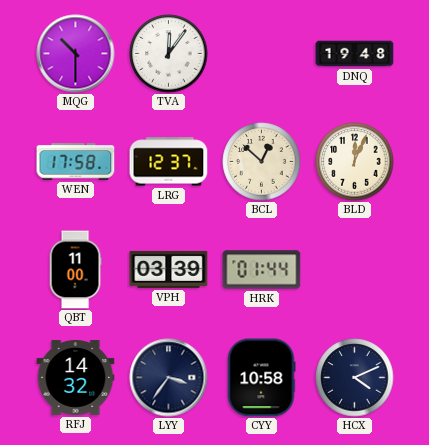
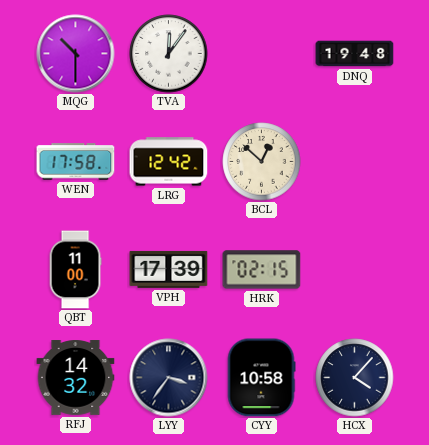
LRG: 12:37 -> 12:42 (169, 162)
BLD: 12:04 -> none (355, 162)
VPH: 03:39 -> 17:39 (169, 269)
HRK: 01:44 -> 02:15 (262, 270)
HCX: 4:11 -> 4:07 (355, 378)
